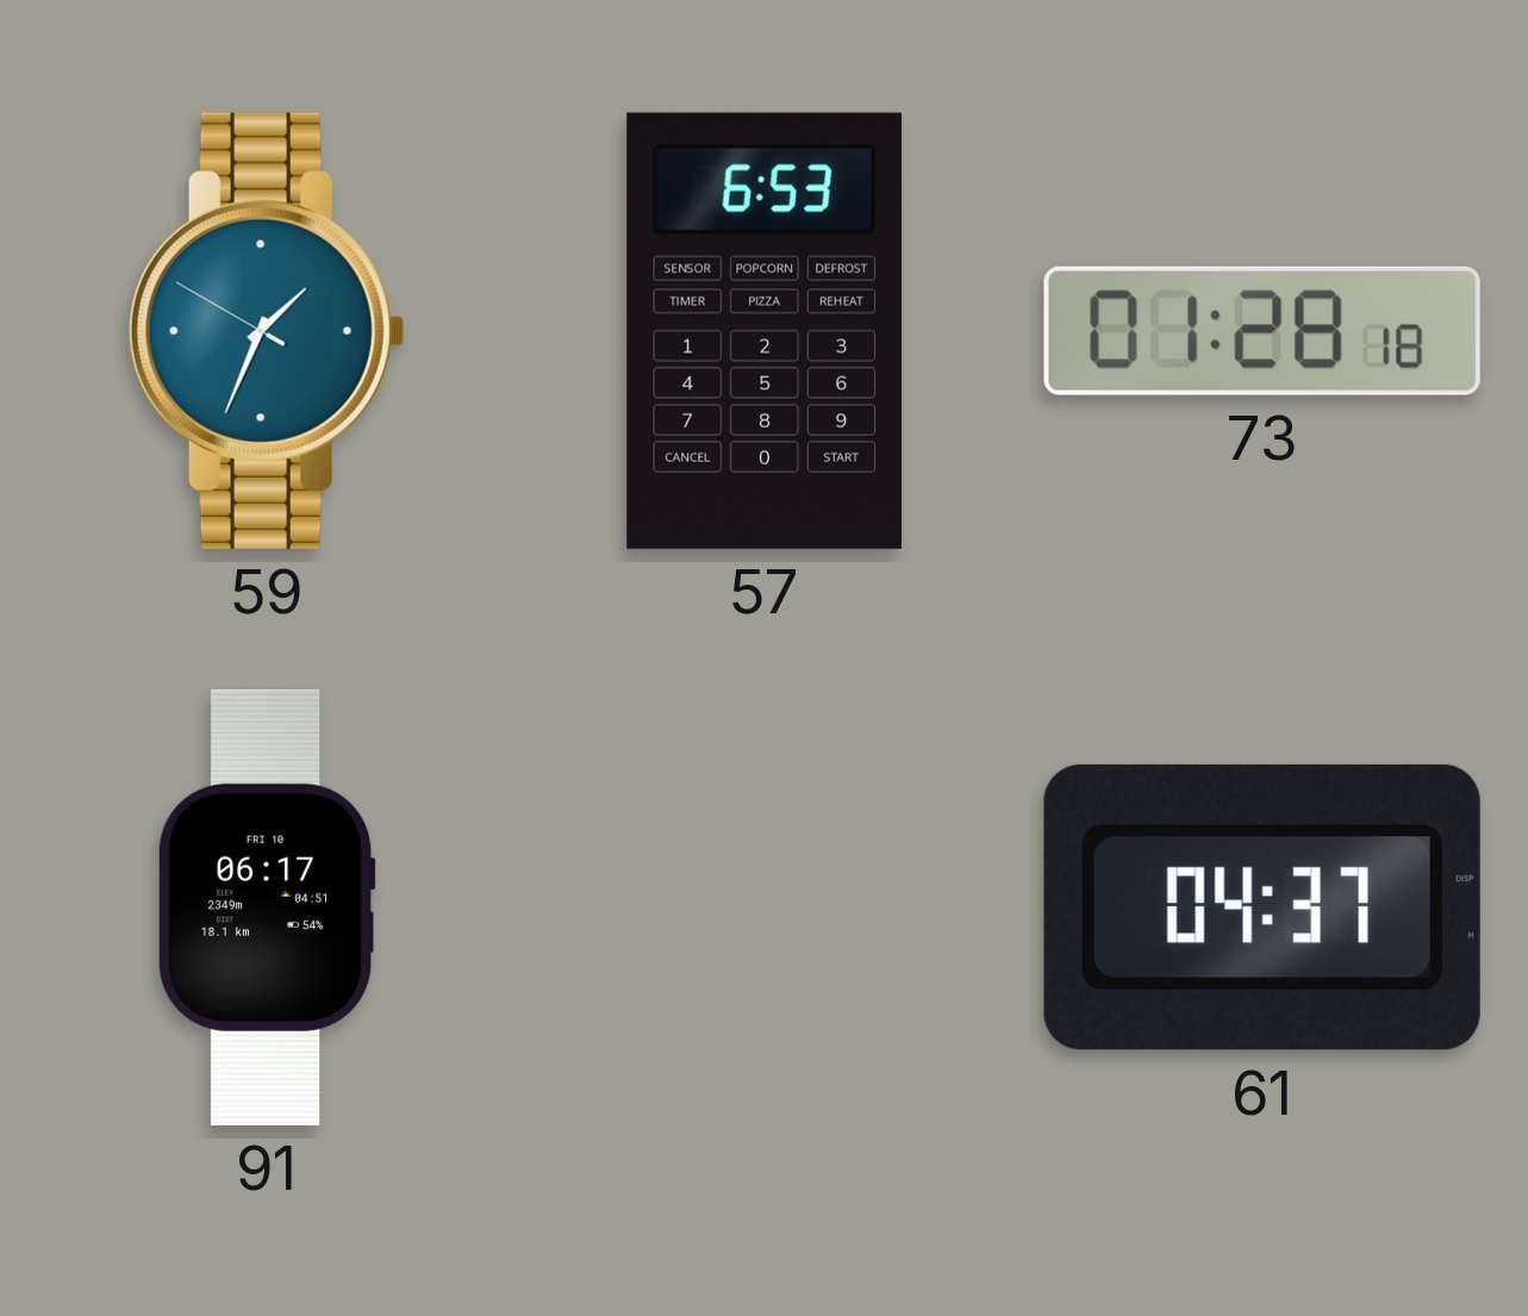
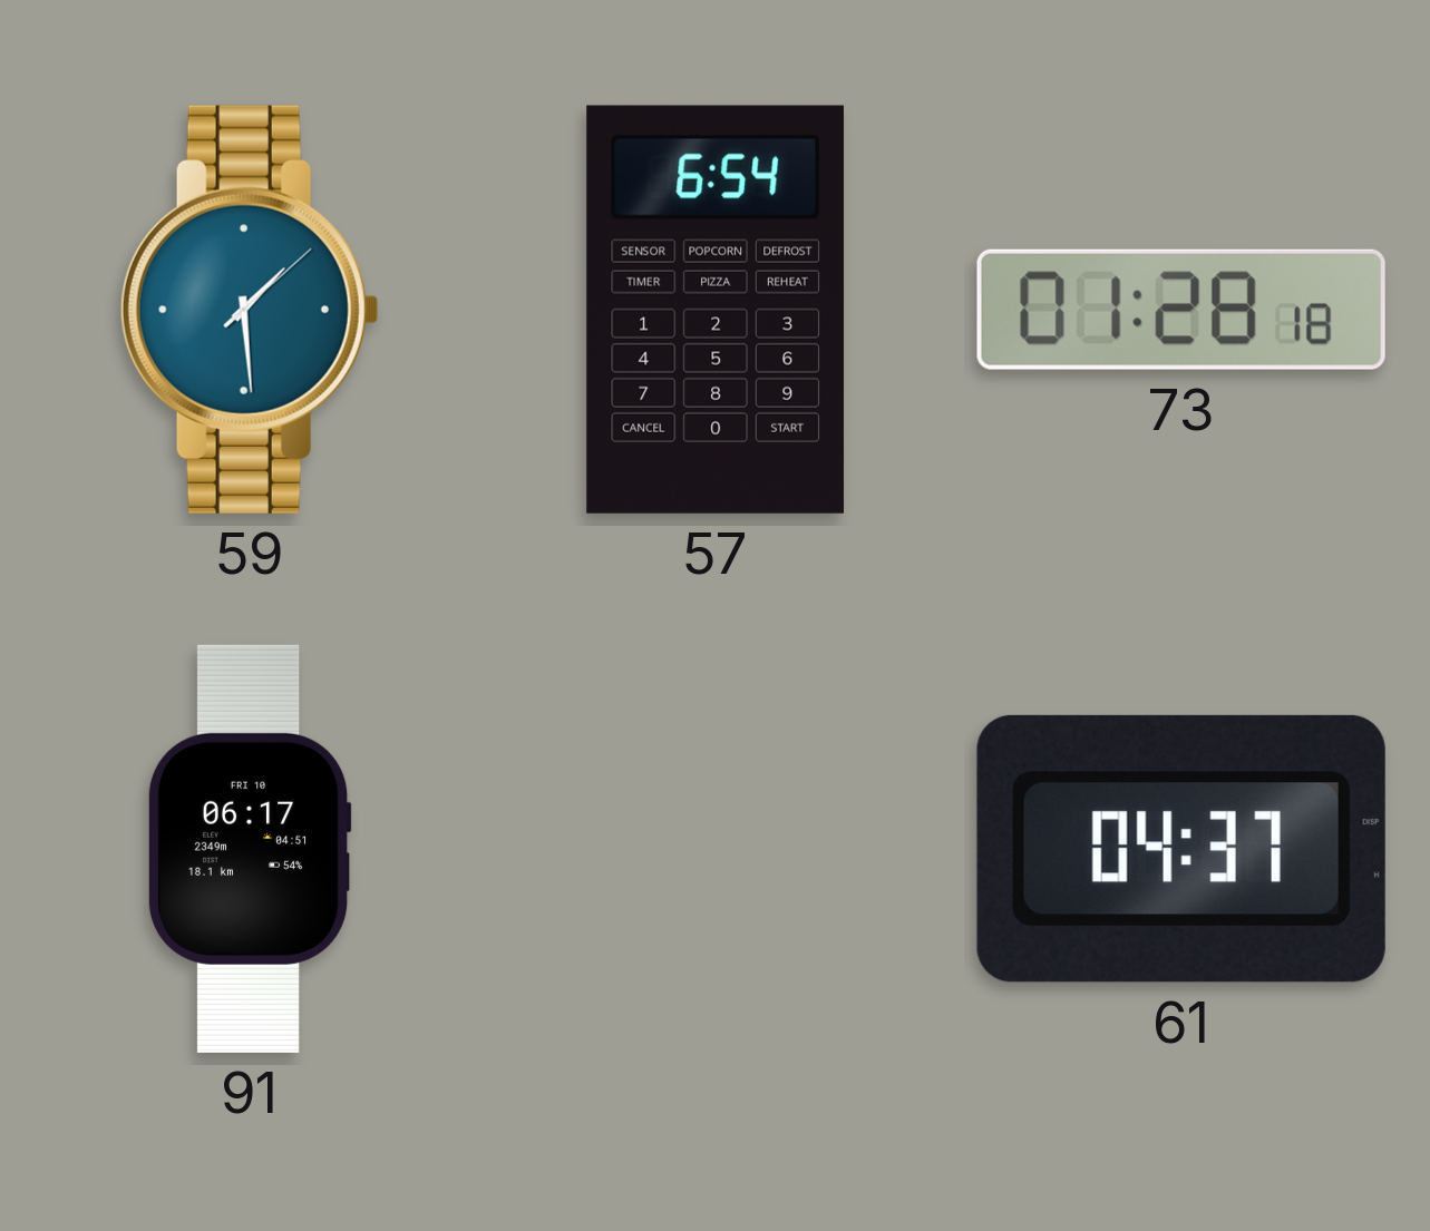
59: 1:33 -> 1:29 (250, 310)
57: 6:53 -> 6:54 (716, 310)
